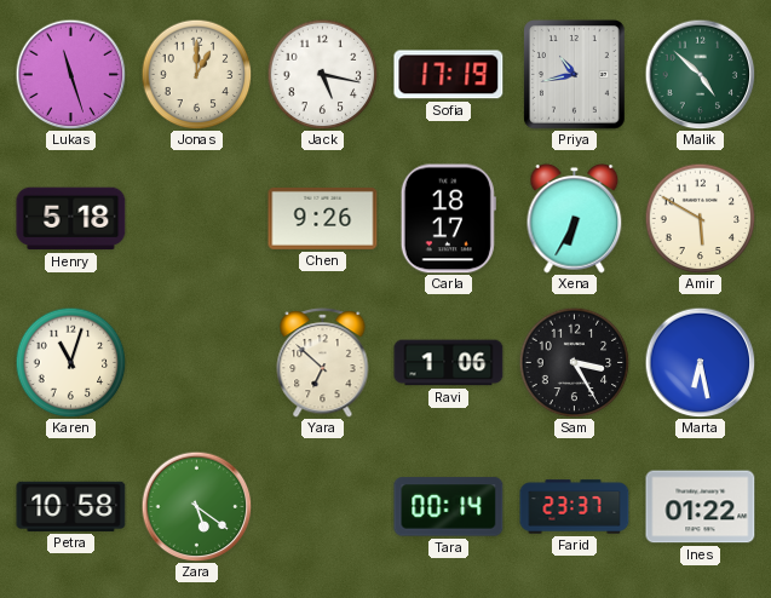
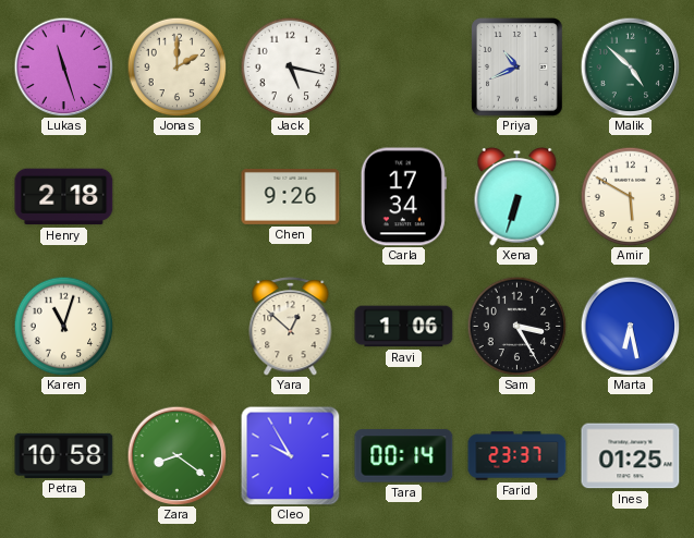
Jonas: 1:00 -> 2:00 (176, 66)
Sofia: 17:19 -> none (449, 75)
Priya: 10:43 -> 10:41 (518, 68)
Henry: 5:18 -> 2:18 (64, 197)
Carla: 18:17 -> 17:34 (403, 197)
Xena: 6:35 -> 6:33 (518, 196)
Yara: 6:52 -> 12:52 (291, 327)
Zara: 5:21 -> 8:21 (176, 455)
Cleo: none -> 9:55 (290, 455)
Ines: 01:22 -> 01:25 (631, 456)
